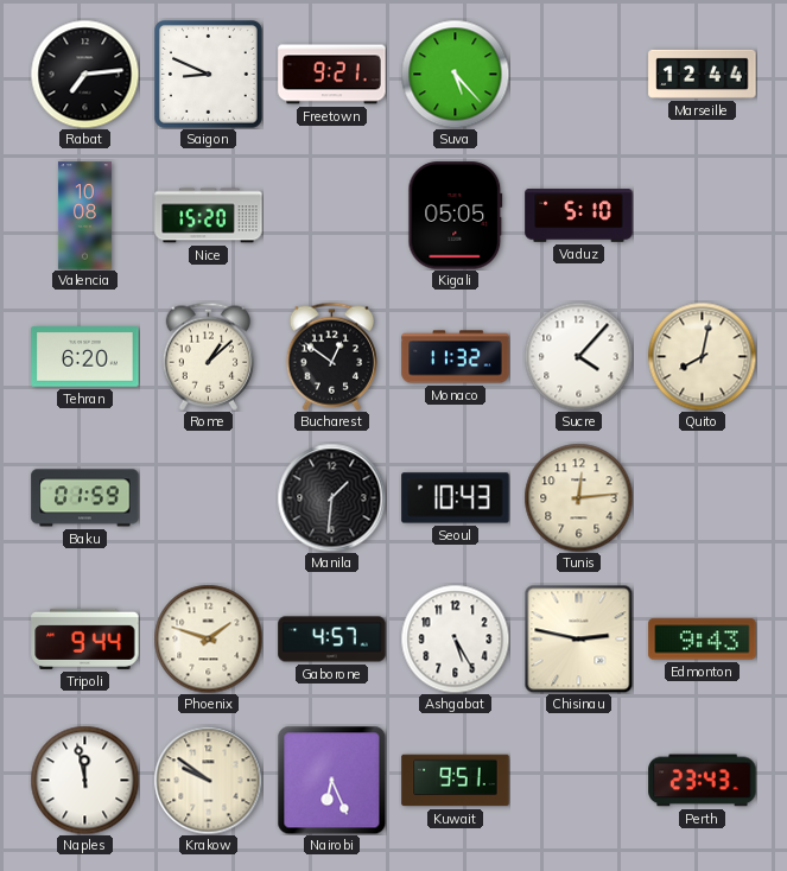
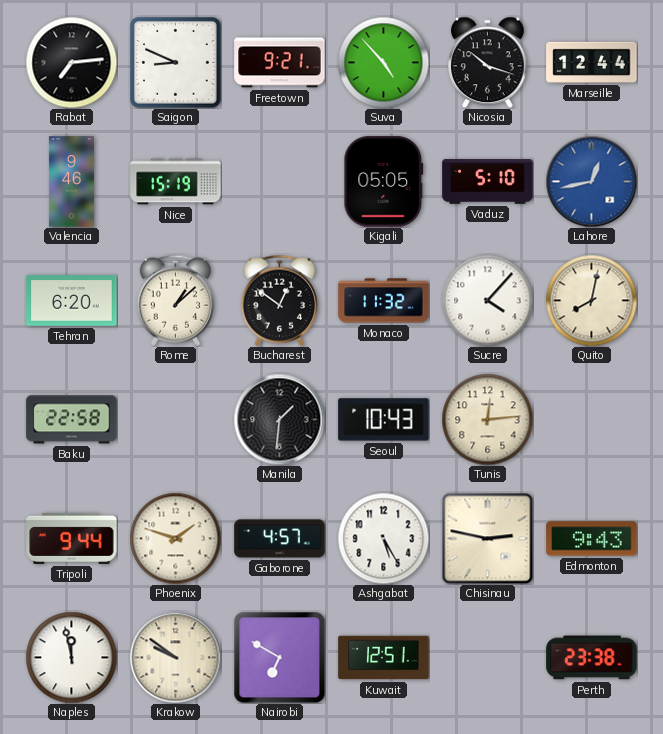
Suva: 5:23 -> 4:53 (383, 62)
Nicosia: none -> 10:18 (488, 62)
Valencia: 10:08 -> 9:46 (71, 182)
Nice: 15:20 -> 15:19 (176, 182)
Lahore: none -> 12:43 (591, 181)
Baku: 01:59 -> 22:58 (72, 420)
Nairobi: 6:26 -> 6:50 (279, 657)
Kuwait: 9:51 -> 12:51 (384, 658)
Perth: 23:43 -> 23:38 (592, 658)
